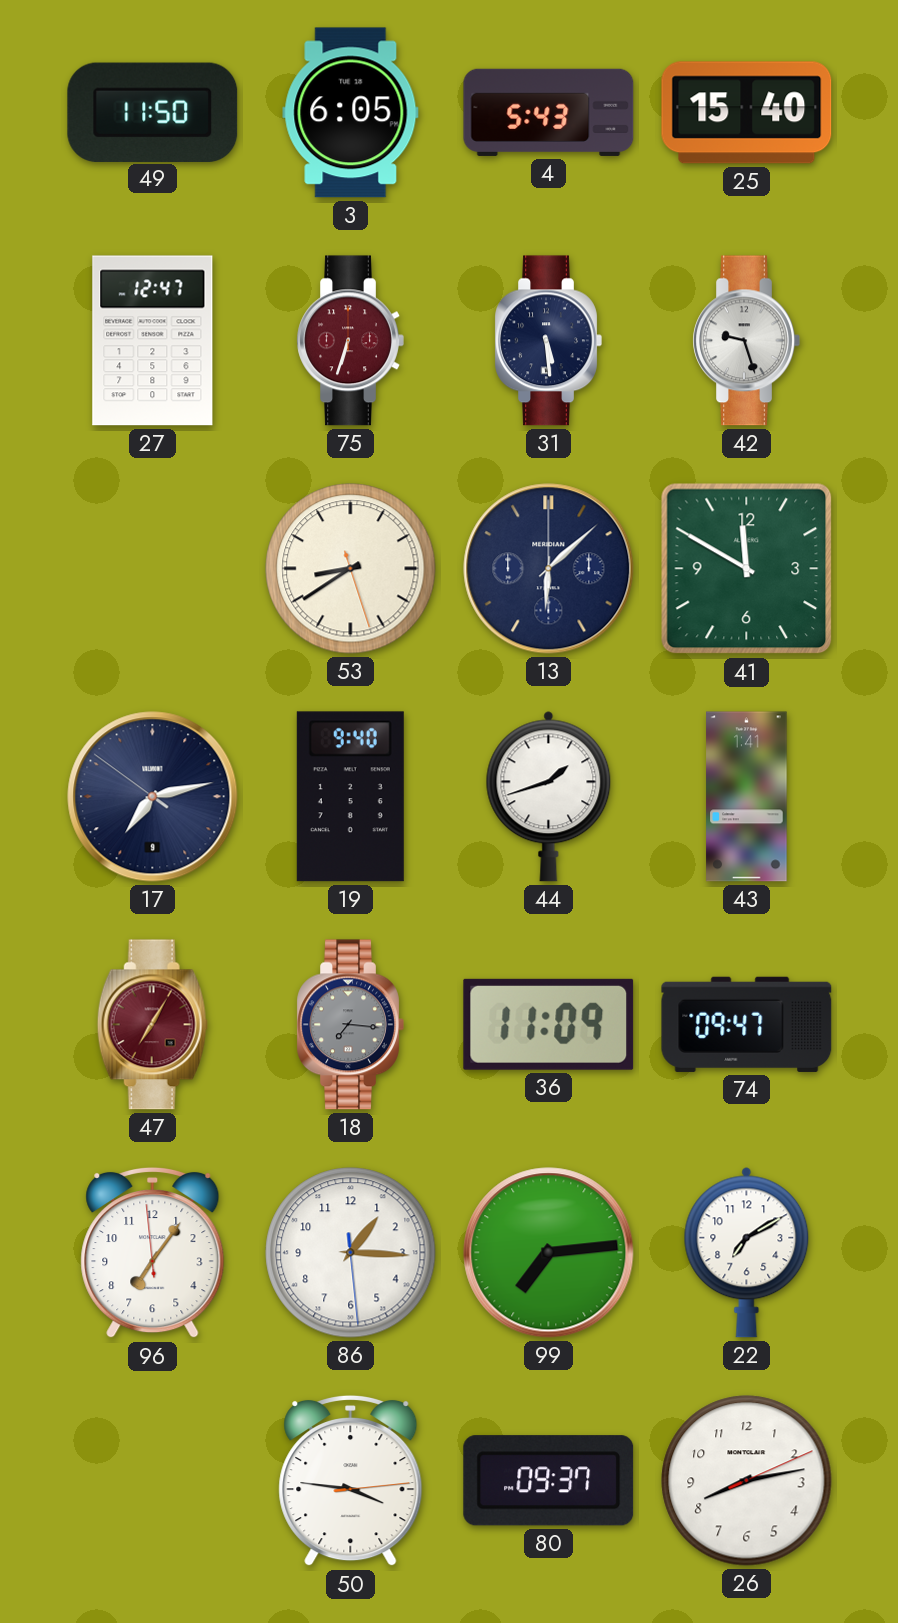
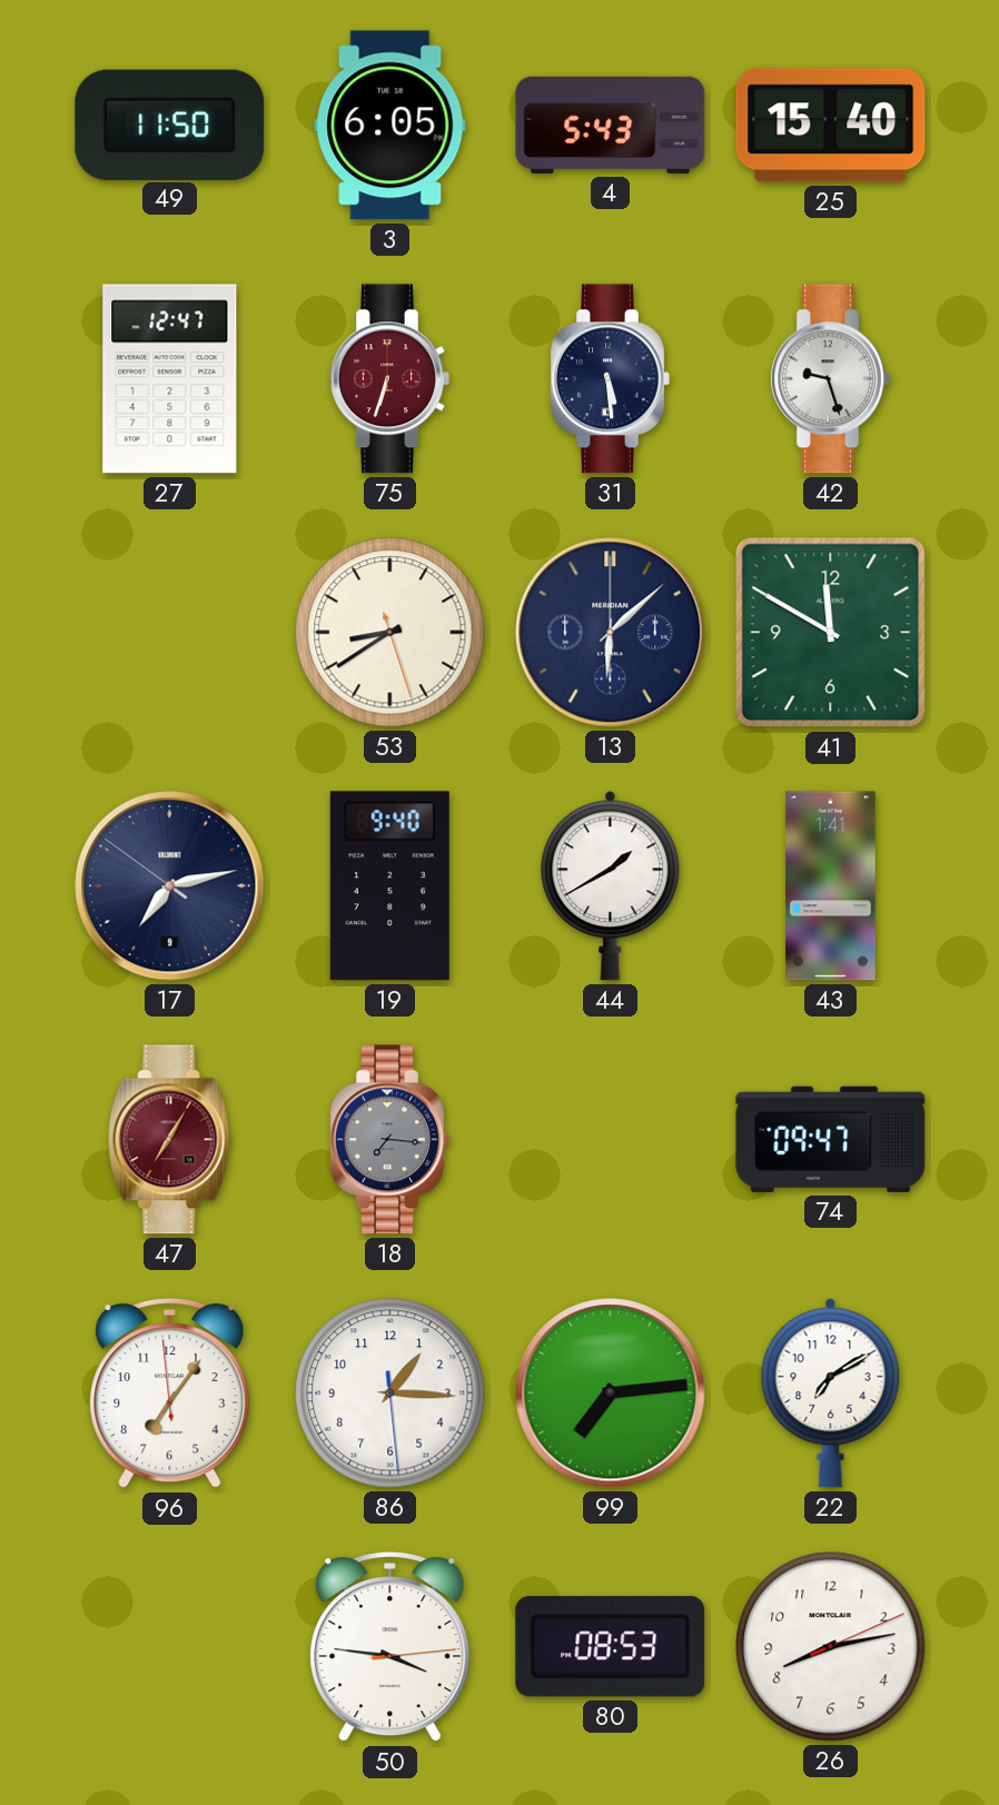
44: 1:42 -> 1:40 (611, 886)
36: 11:09 -> none (549, 1024)
80: 09:37 -> 08:53 (611, 1647)
